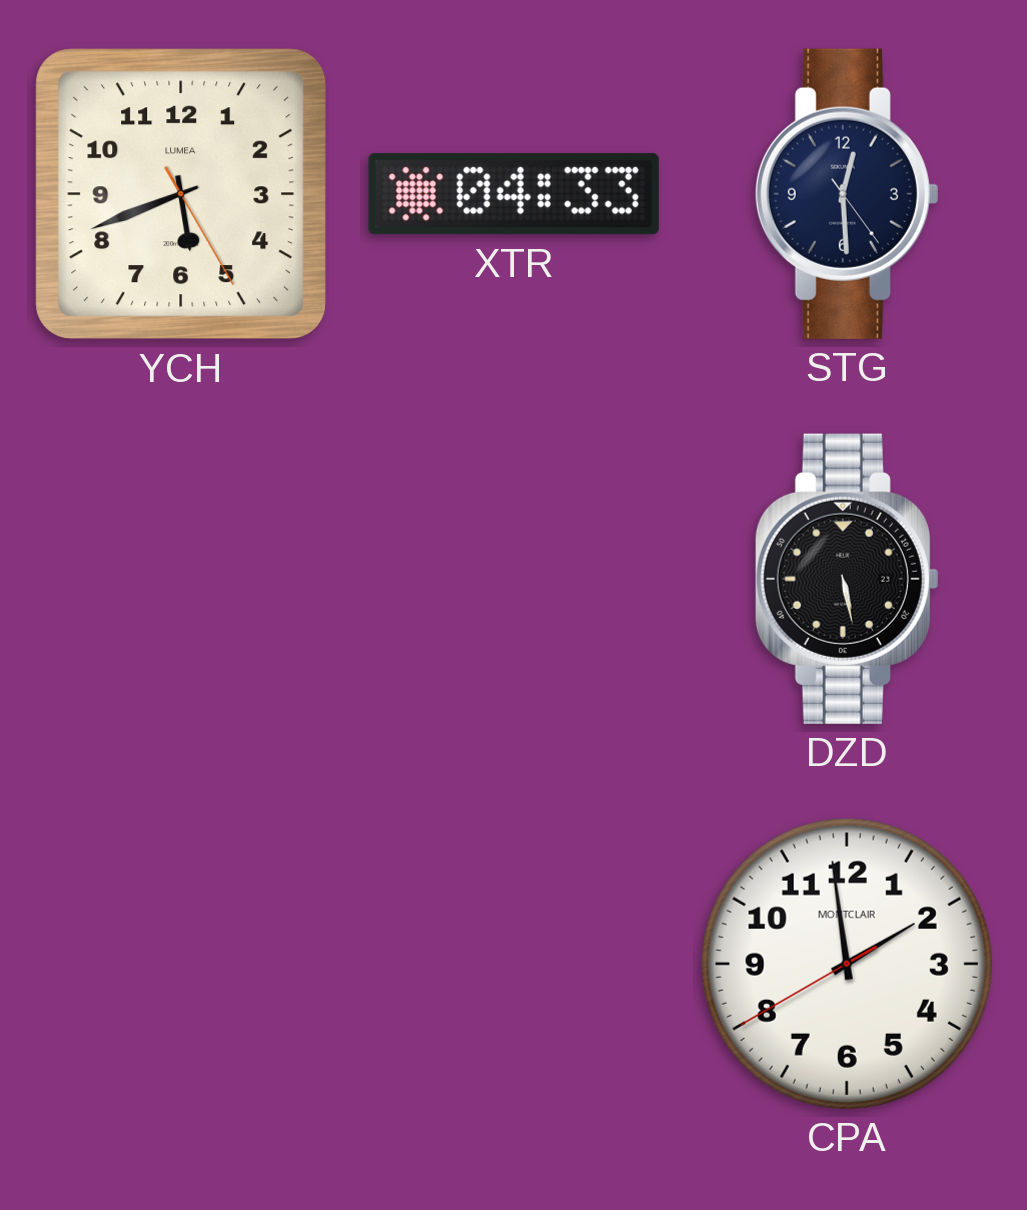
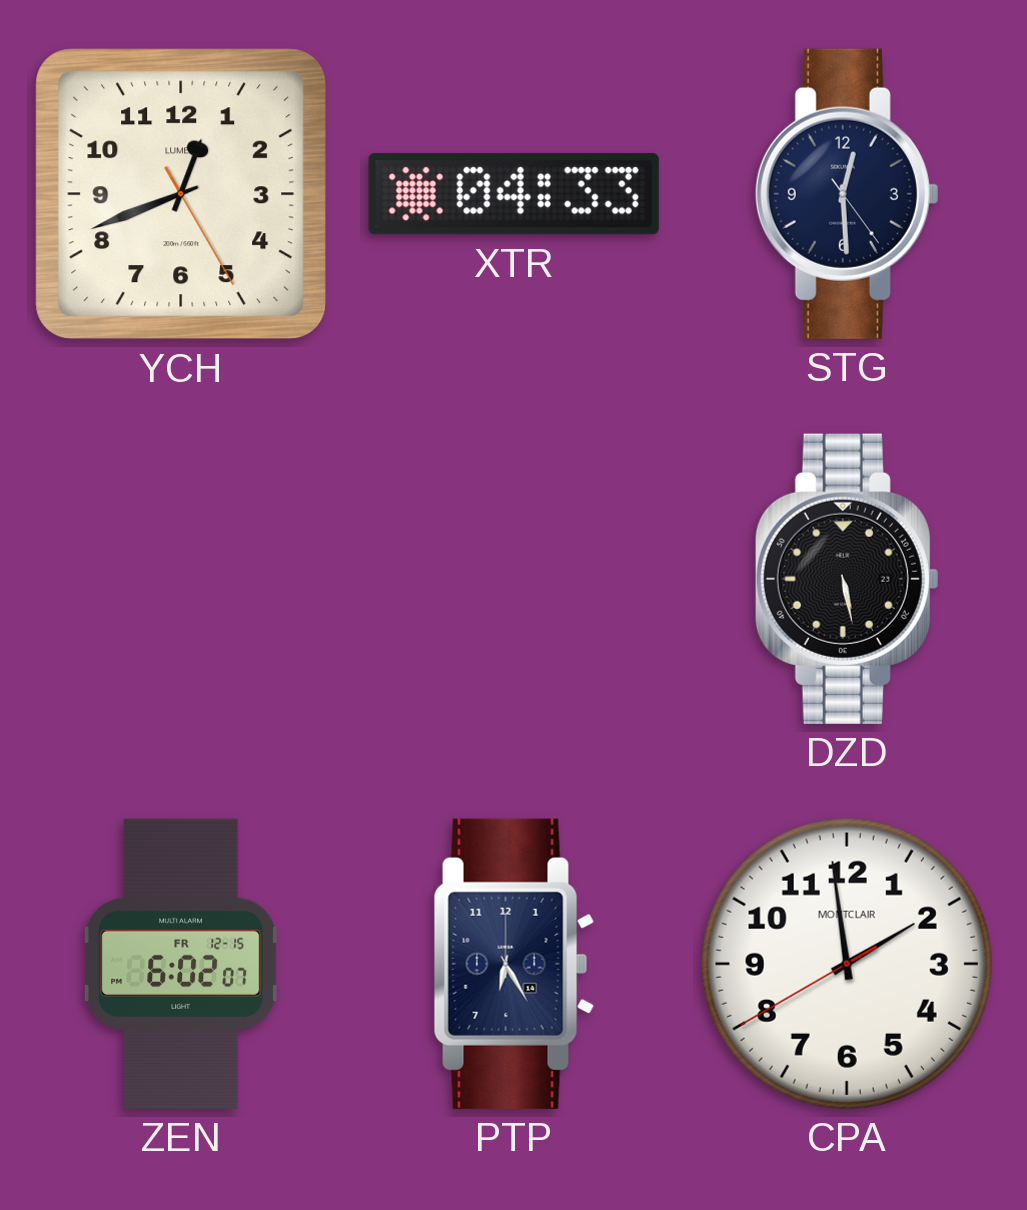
YCH: 5:41 -> 12:41 (181, 194)
ZEN: none -> 6:02 (181, 964)
PTP: none -> 6:25 (514, 964)
